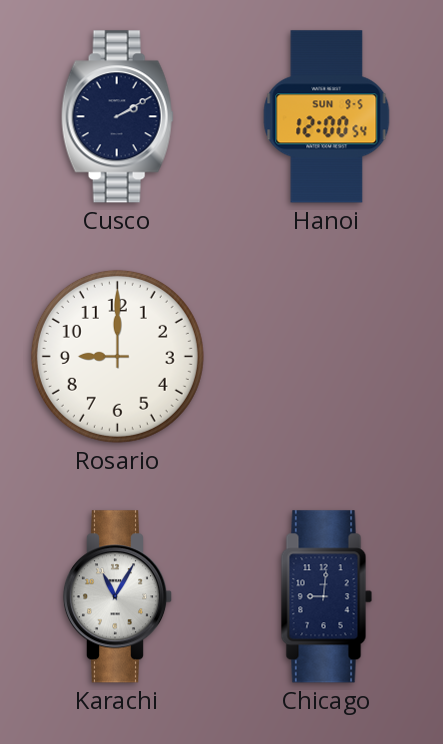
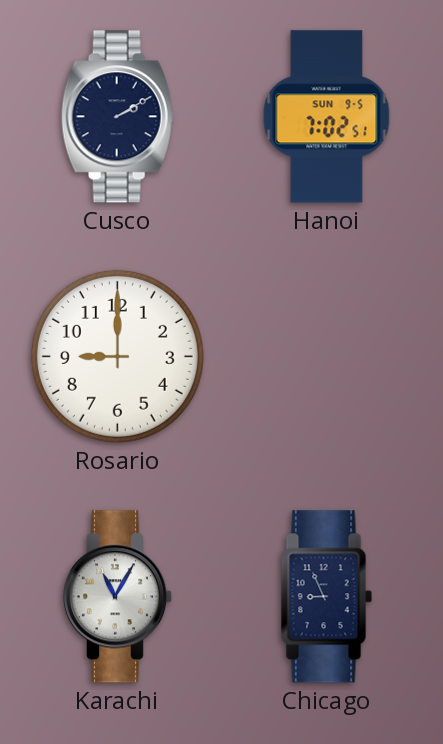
Hanoi: 12:00 -> 7:02 (327, 117)
Chicago: 9:01 -> 8:56 (327, 597)
